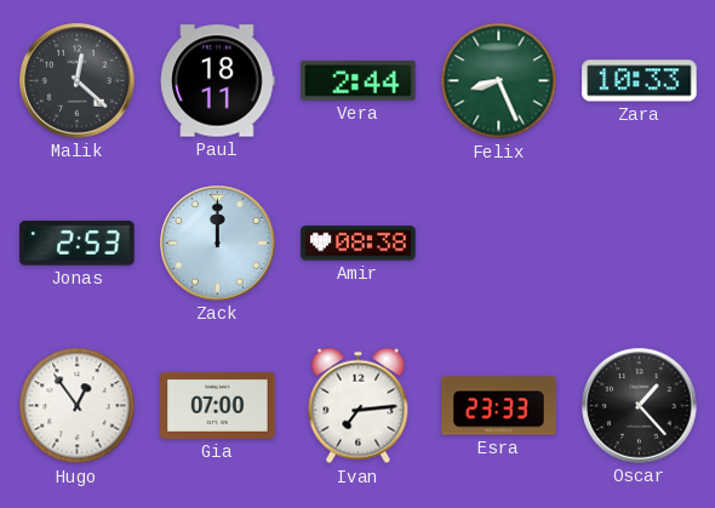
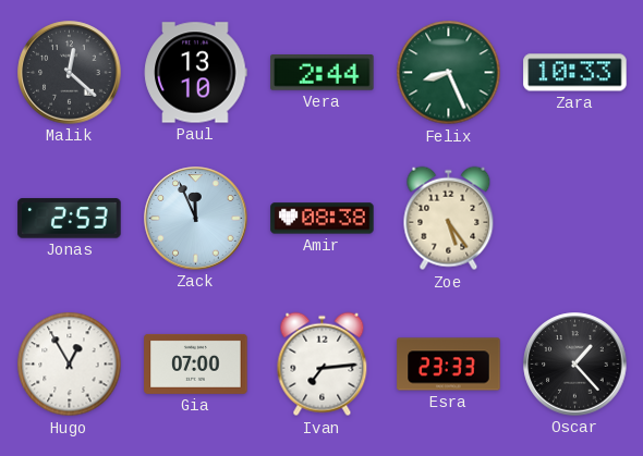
Paul: 18:11 -> 13:10 (196, 73)
Zack: 12:00 -> 11:56 (196, 219)
Zoe: none -> 5:24 (449, 219)
Hugo: 12:54 -> 12:55 (70, 365)
